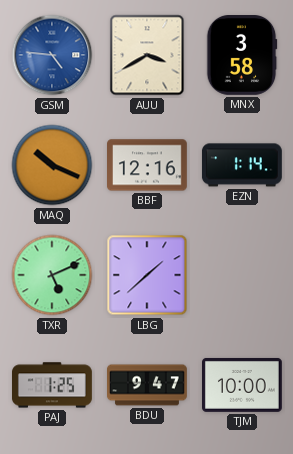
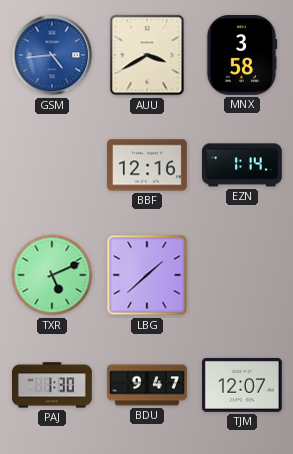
GSM: 4:46 -> 4:44 (52, 55)
MAQ: 10:19 -> none (52, 165)
PAJ: 1:25 -> 1:30 (53, 385)
TJM: 10:00 -> 12:07 (243, 385)
